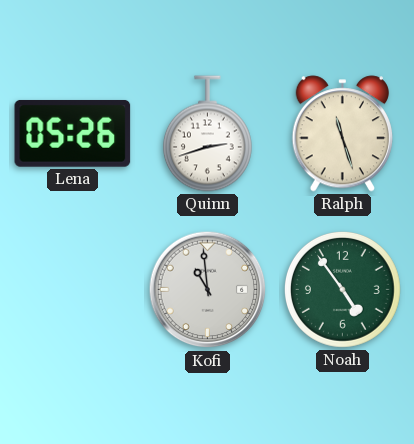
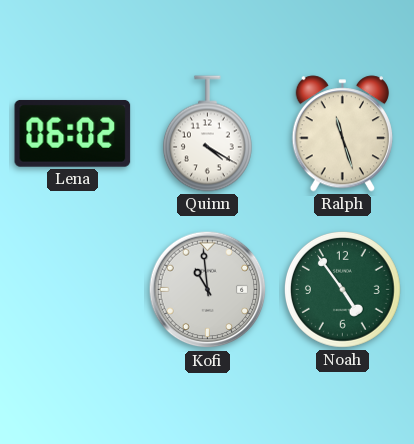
Lena: 05:26 -> 06:02 (73, 133)
Quinn: 2:42 -> 4:20 (207, 134)
